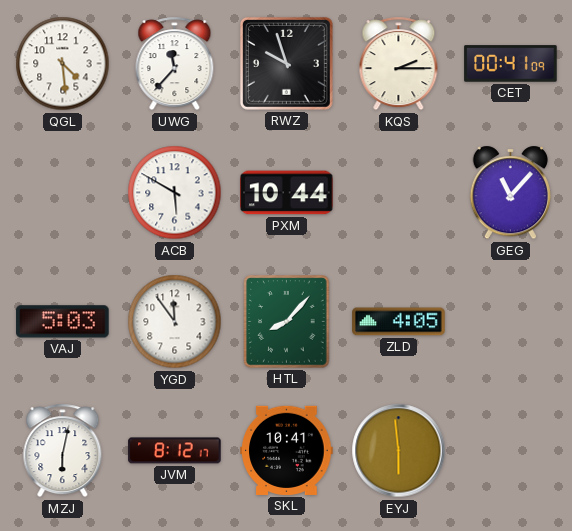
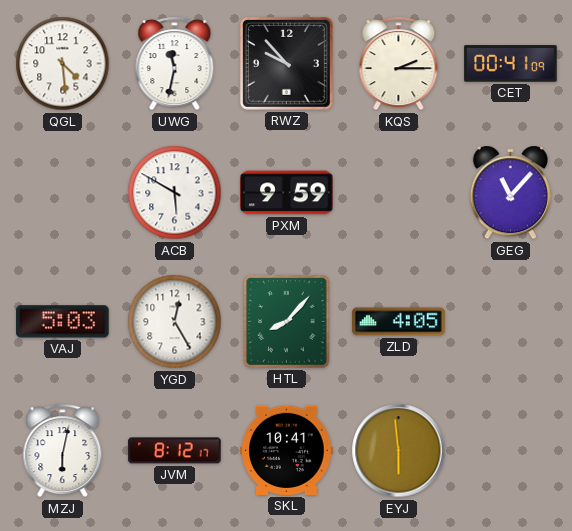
UWG: 11:37 -> 11:32 (175, 64)
RWZ: 9:57 -> 9:53 (286, 63)
PXM: 10:44 -> 9:59 (287, 193)
YGD: 11:54 -> 12:25 (175, 322)
